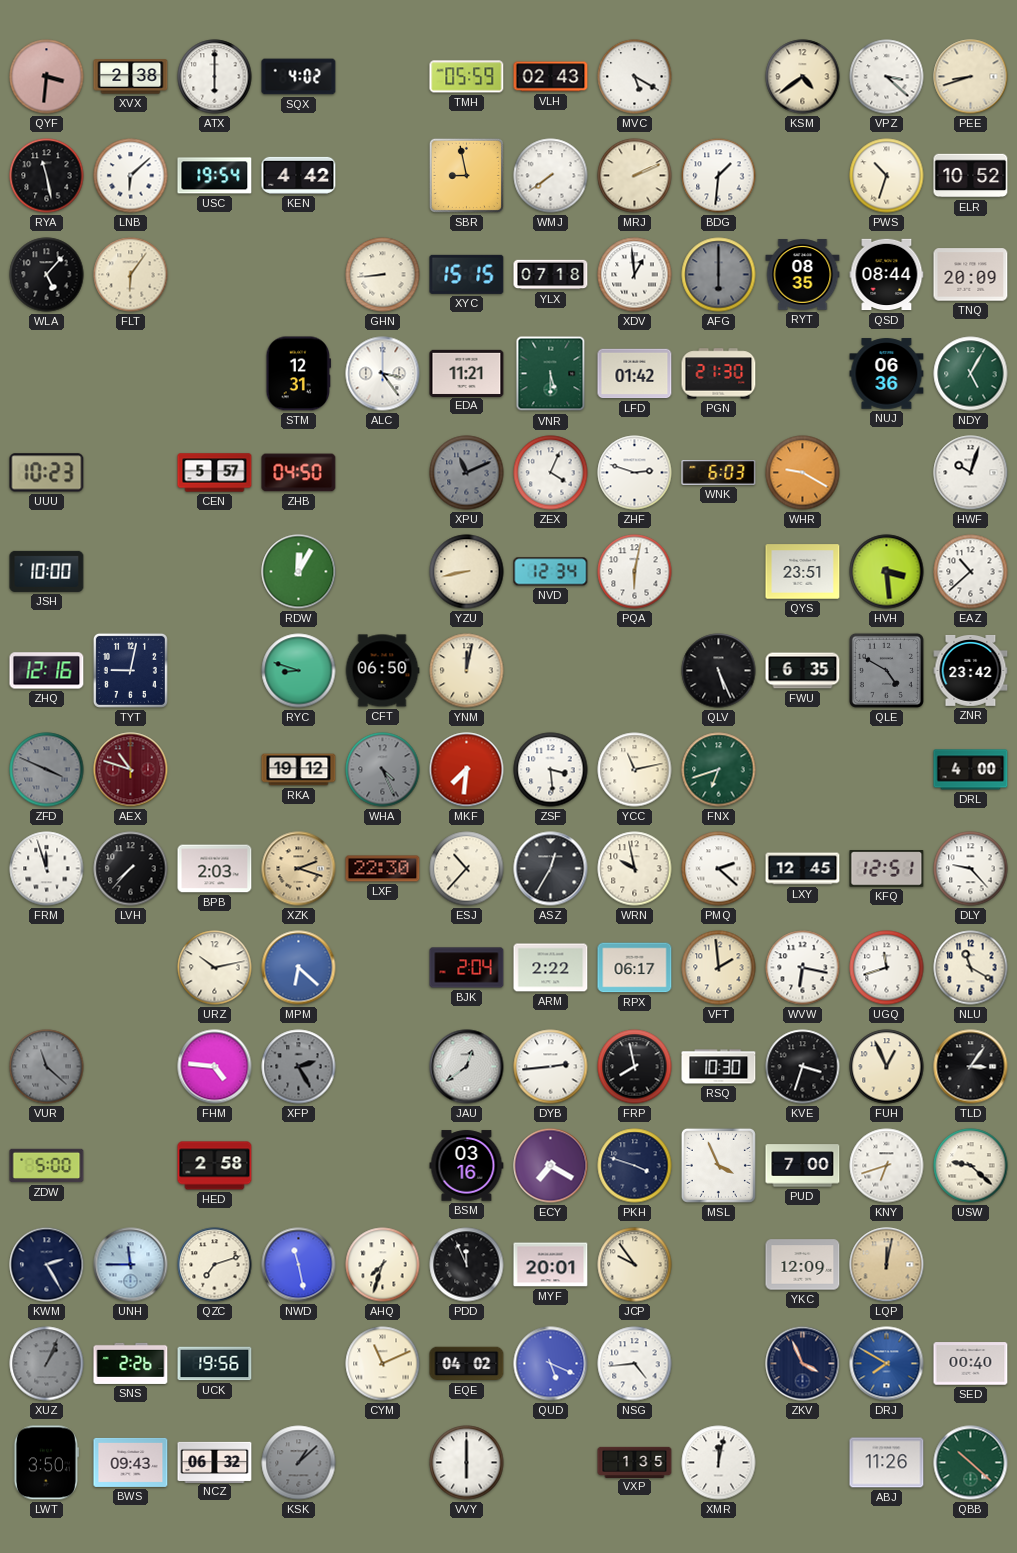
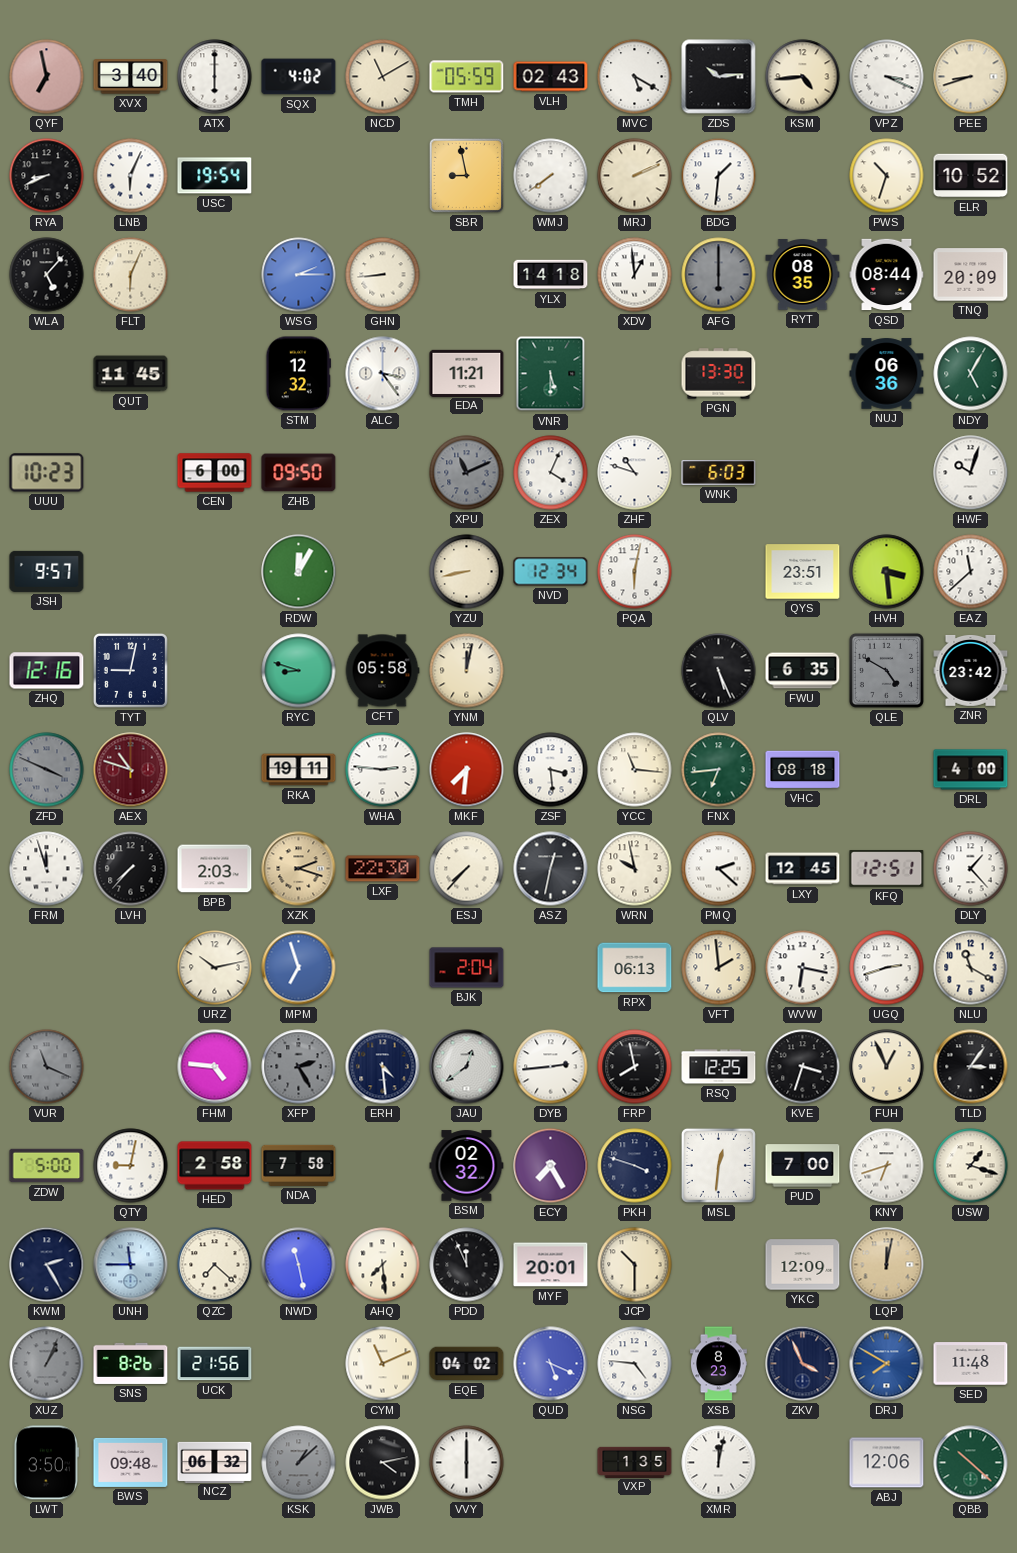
QYF: 3:31 -> 6:58 (47, 77)
XVX: 2:38 -> 3:40 (131, 77)
NCD: none -> 11:10 (383, 77)
ZDS: none -> 10:14 (719, 77)
KSM: 4:39 -> 4:44 (803, 77)
VPZ: 3:22 -> 3:19 (887, 77)
RYA: 11:28 -> 8:41 (47, 176)
LNB: 6:08 -> 6:04 (131, 176)
KEN: 4:42 -> none (299, 175)
FLT: 6:06 -> 6:04 (131, 275)
WSG: none -> 2:15 (299, 275)
XYC: 15:15 -> none (467, 274)
YLX: 07:18 -> 14:18 (551, 275)
QUT: none -> 11:45 (131, 374)
STM: 12:31 -> 12:32 (298, 374)
LFD: 01:42 -> none (635, 374)
PGN: 21:30 -> 13:30 (719, 374)
CEN: 5:57 -> 6:00 (215, 473)
ZHB: 04:50 -> 09:50 (299, 473)
ZHF: 2:48 -> 10:48 (635, 473)
WHR: 9:20 -> none (803, 473)
JSH: 10:00 -> 9:57 (47, 571)
EAZ: 10:38 -> 11:38 (971, 572)
CFT: 06:50 -> 05:58 (382, 671)
RKA: 19:12 -> 19:11 (299, 770)
WHA: 4:26 -> 2:46 (383, 770)
WHA dial: grey -> white (383, 770)
YCC: 11:13 -> 11:16 (635, 770)
FNX: 6:42 -> 6:44 (719, 770)
VHC: none -> 08:18 (803, 770)
ESJ: 10:37 -> 7:37 (467, 869)
ASZ: 12:35 -> 12:32 (551, 869)
DLY: 9:23 -> 1:23 (971, 869)
MPM: 6:22 -> 6:57 (299, 968)
ARM: 2:22 -> none (551, 968)
RPX: 06:17 -> 06:13 (635, 968)
UGQ: 11:42 -> 2:42 (887, 968)
VUR: 11:22 -> 11:19 (47, 1067)
ERH: none -> 4:29 (383, 1067)
RSQ: 10:30 -> 12:25 (719, 1067)
QTY: none -> 9:02 (131, 1166)
NDA: none -> 7:58 (299, 1165)
BSM: 03:16 -> 02:32 (467, 1166)
ECY: 7:20 -> 7:25 (551, 1166)
MSL: 3:56 -> 12:31 (718, 1165)
USW: 9:22 -> 1:18 (971, 1166)
QZC: 7:12 -> 7:22 (215, 1265)
AHQ: 7:33 -> 7:29 (383, 1265)
JCP: 9:54 -> 10:30 (635, 1265)
SNS: 2:26 -> 8:26 (131, 1363)
UCK: 19:56 -> 21:56 (215, 1364)
NSG: 4:44 -> 4:46 (635, 1364)
XSB: none -> 8:23 (719, 1364)
SED: 00:40 -> 11:48 (971, 1364)
BWS: 09:43 -> 09:48 (131, 1462)
JWB: none -> 4:13 (383, 1463)
ABJ: 11:26 -> 12:06 (887, 1463)
